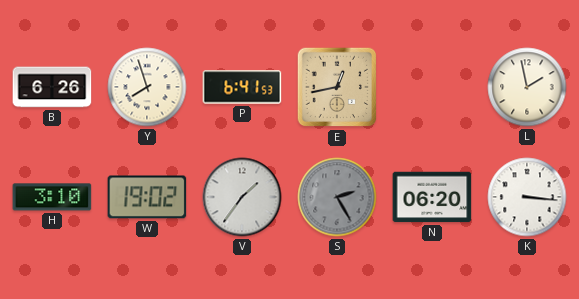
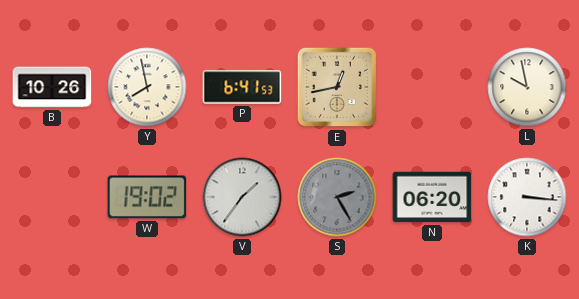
B: 6:26 -> 10:26 (52, 87)
Y: 7:57 -> 7:58 (147, 87)
L: 1:58 -> 9:58 (527, 87)
H: 3:10 -> none (52, 197)
